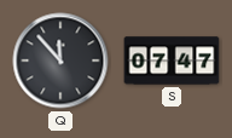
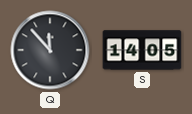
S: 07:47 -> 14:05 (142, 50)
